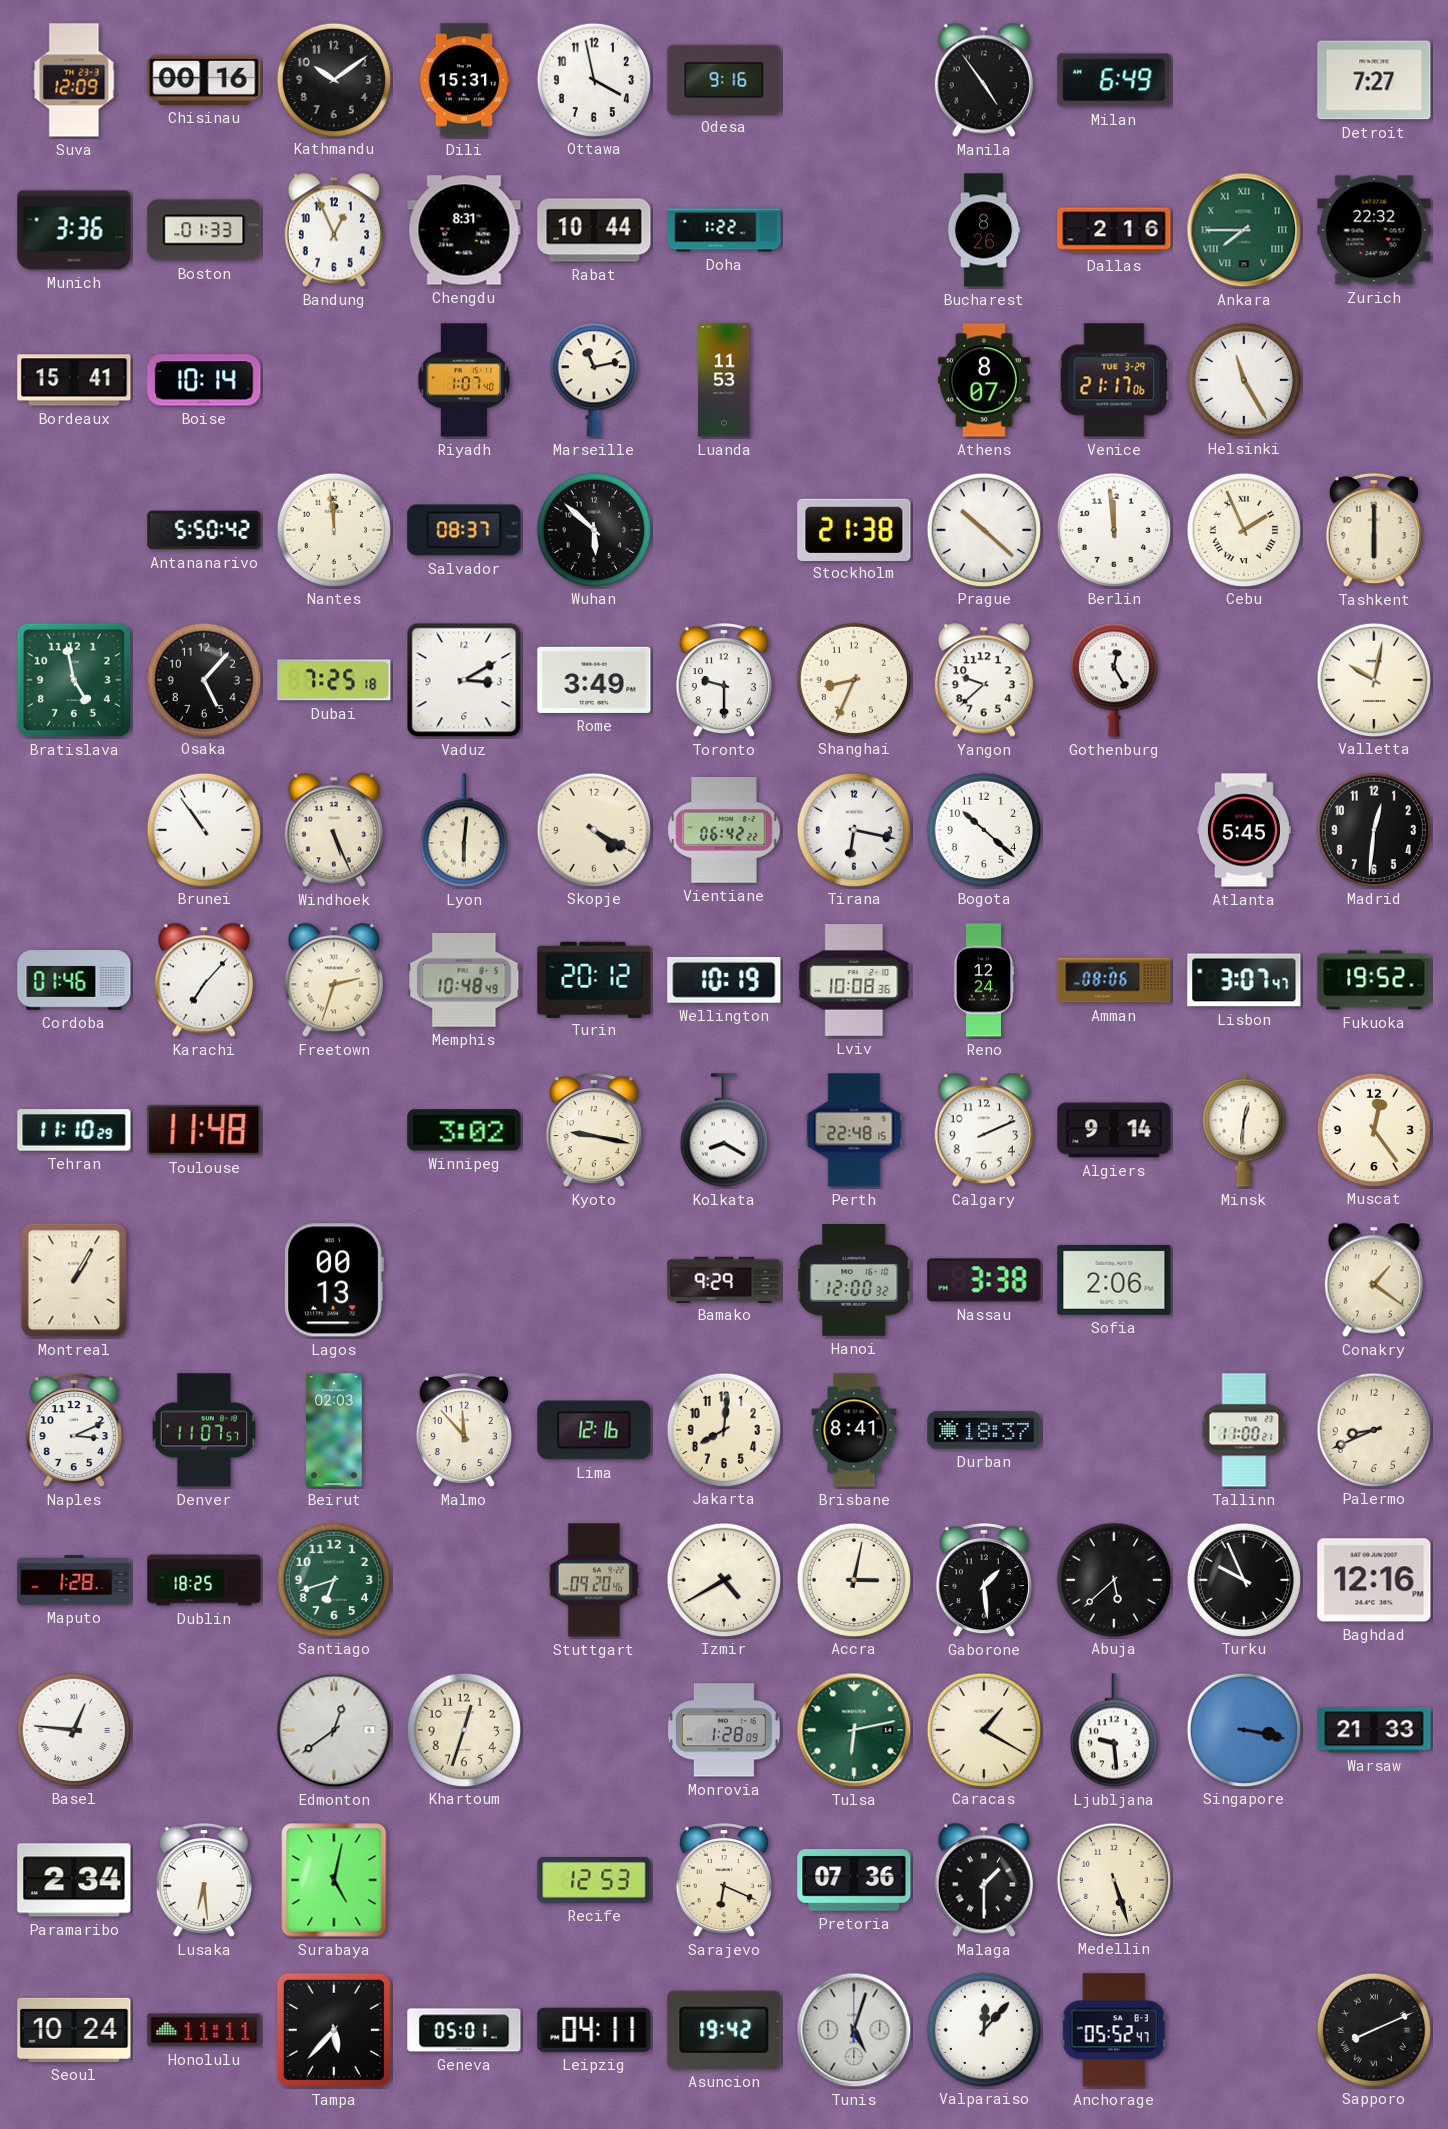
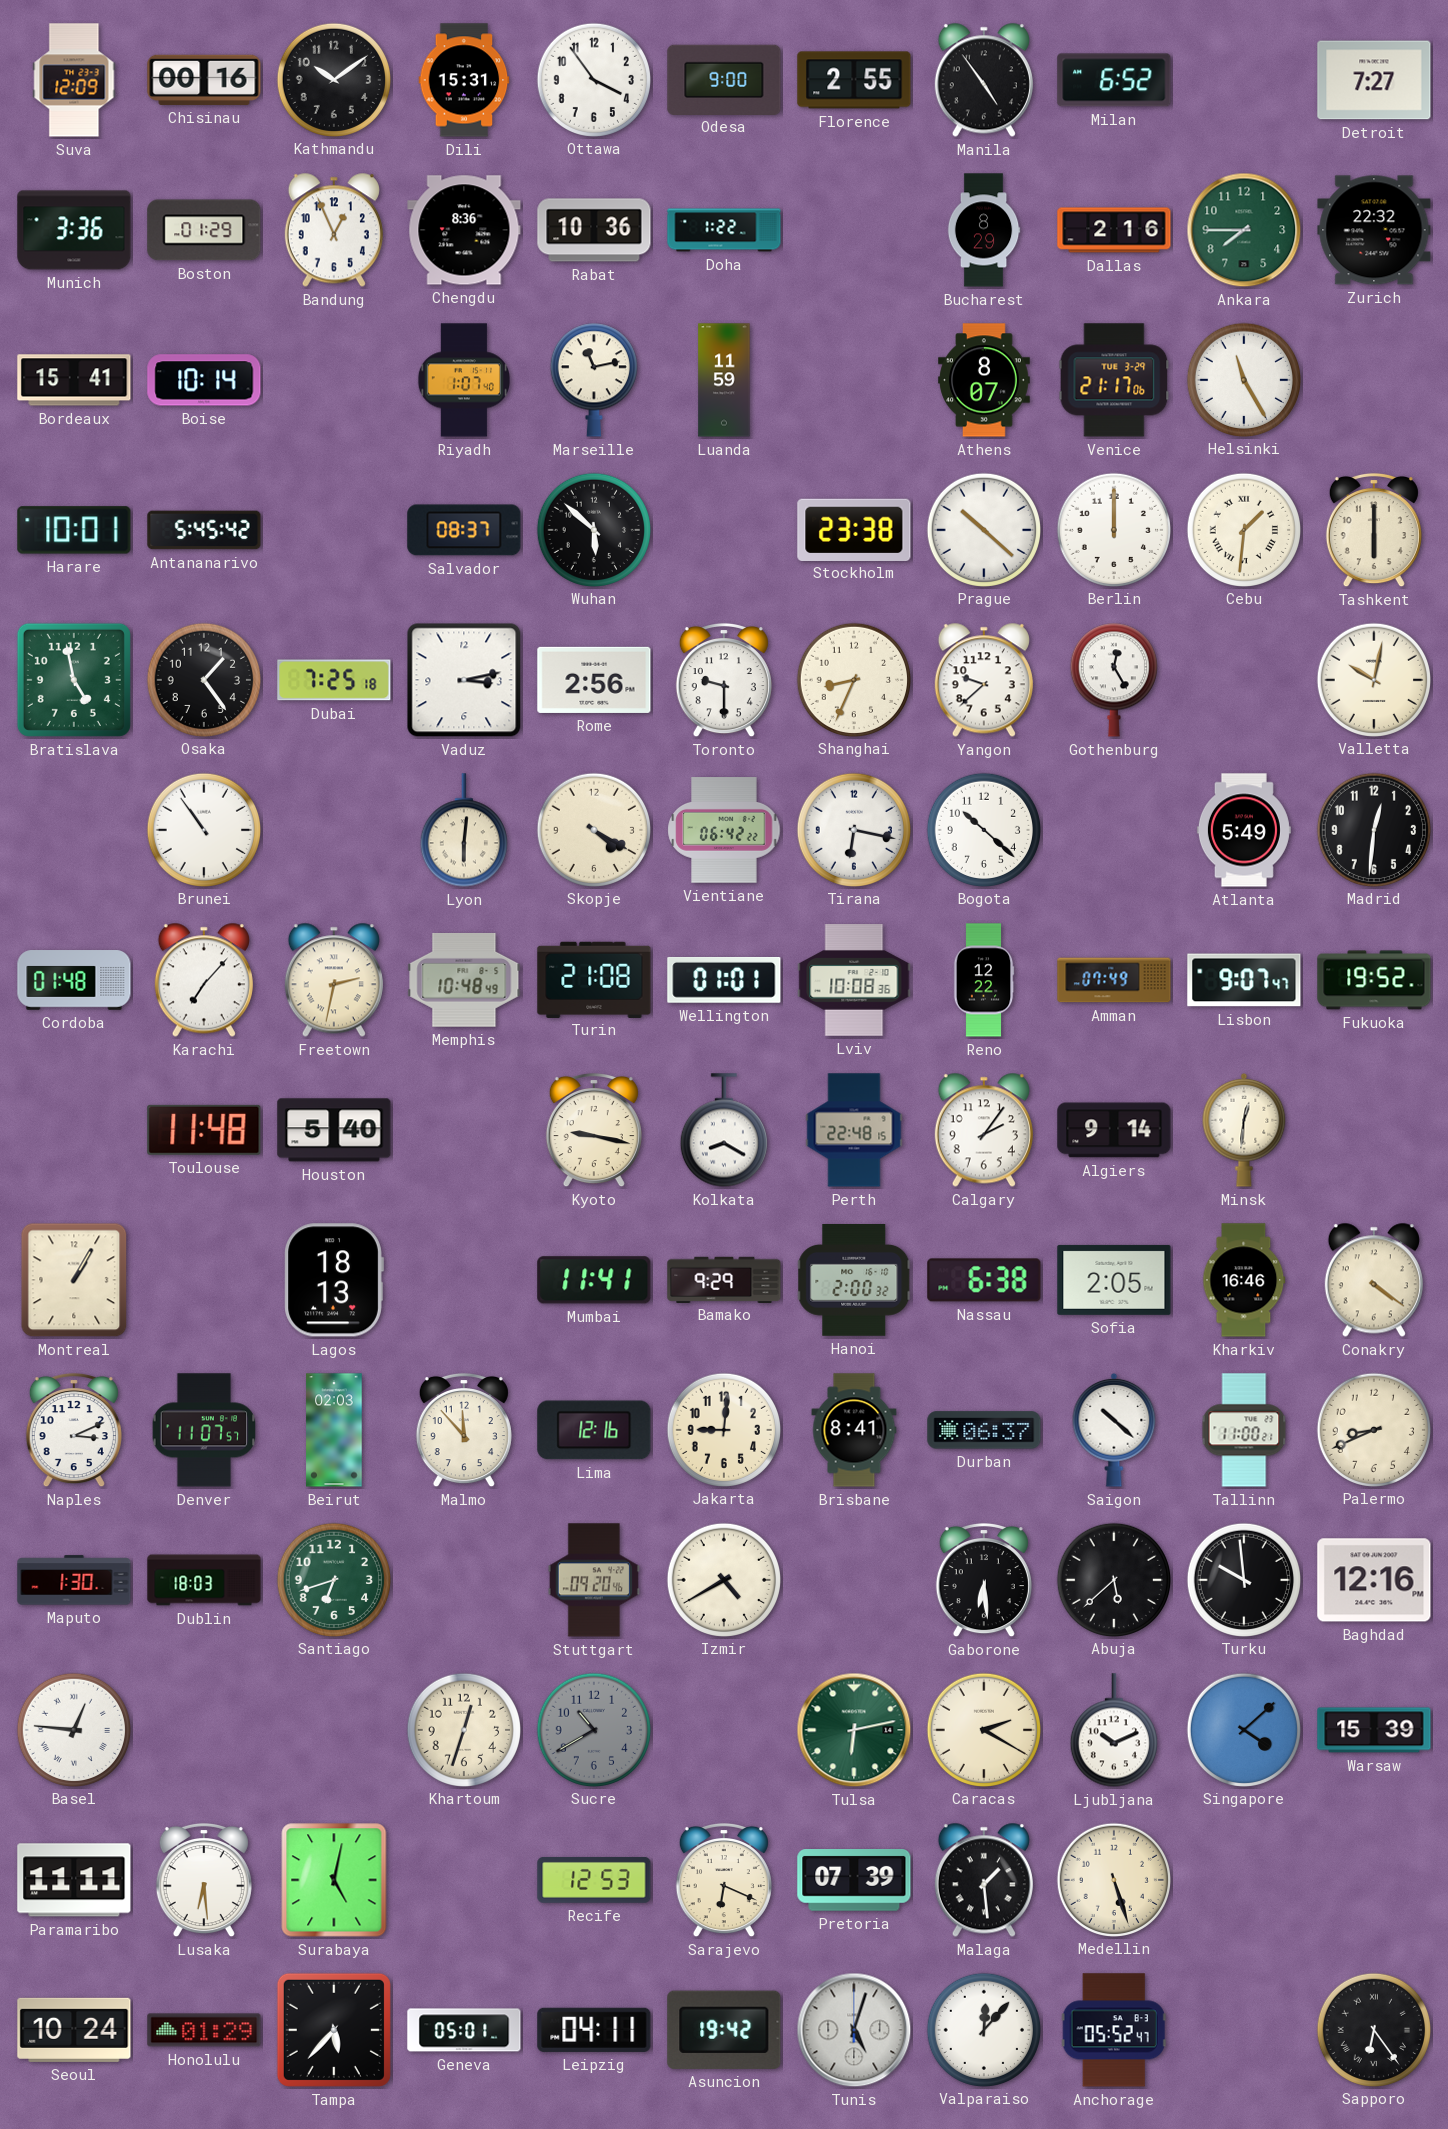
Ottawa: 3:58 -> 3:54 (593, 79)
Odesa: 9:16 -> 9:00 (724, 79)
Florence: none -> 2:55 (854, 80)
Milan: 6:49 -> 6:52 (1114, 80)
Boston: 01:33 -> 01:29 (204, 230)
Chengdu: 8:31 -> 8:36 (464, 230)
Rabat: 10:44 -> 10:36 (594, 230)
Bucharest: 8:26 -> 8:29 (984, 230)
Ankara numerals: Roman -> Arabic (1244, 230)
Luanda: 11:53 -> 11:59 (724, 380)
Harare: none -> 10:01 (74, 530)
Antananarivo: 5:50 -> 5:45 (204, 530)
Nantes: 11:59 -> none (333, 529)
Stockholm: 21:38 -> 23:38 (854, 529)
Berlin: 11:59 -> 12:00 (1113, 529)
Cebu: 1:56 -> 1:31 (1243, 529)
Osaka: 5:07 -> 1:24 (203, 679)
Vaduz: 3:10 -> 3:13 (464, 680)
Rome: 3:49 -> 2:56 (594, 680)
Windhoek: 5:26 -> none (334, 830)
Atlanta: 5:45 -> 5:49 (1244, 830)
Cordoba: 01:46 -> 01:48 (74, 980)
Freetown: 2:33 -> 2:32 (334, 980)
Turin: 20:12 -> 21:08 (594, 979)
Wellington: 10:19 -> 01:01 (724, 980)
Reno: 12:24 -> 12:22 (984, 980)
Amman: 08:06 -> 07:49 (1114, 980)
Lisbon: 3:07 -> 9:07 (1244, 980)
Tehran: 11:10 -> none (74, 1130)
Houston: none -> 5:40 (334, 1130)
Winnipeg: 3:02 -> none (464, 1130)
Calgary: 2:11 -> 2:06 (984, 1130)
Muscat: 12:24 -> none (1373, 1129)
Lagos: 00:13 -> 18:13 (334, 1280)
Mumbai: none -> 11:41 (594, 1280)
Hanoi: 12:00 -> 2:00 (854, 1280)
Nassau: 3:38 -> 6:38 (984, 1280)
Sofia: 2:06 -> 2:05 (1114, 1280)
Kharkiv: none -> 16:46 (1244, 1280)
Conakry: 1:21 -> 4:21 (1374, 1280)
Jakarta: 8:01 -> 9:01 (723, 1429)
Durban: 18:37 -> 06:37 (984, 1430)
Saigon: none -> 10:22 (1114, 1430)
Maputo: 1:28 -> 1:30 (74, 1580)
Dublin: 18:25 -> 18:03 (204, 1580)
Accra: 3:02 -> none (853, 1579)
Gaborone: 1:29 -> 6:29 (984, 1580)
Turku: 9:56 -> 9:59 (1243, 1579)
Edmonton: 12:39 -> none (334, 1730)
Sucre: none -> 10:40 (593, 1729)
Monrovia: 1:28 -> none (724, 1730)
Caracas: 1:20 -> 2:20 (983, 1729)
Ljubljana: 9:29 -> 10:11 (1114, 1730)
Singapore: 3:17 -> 4:08 (1243, 1729)
Warsaw: 21:33 -> 15:39 (1374, 1730)
Paramaribo: 2:34 -> 11:11 (74, 1880)
Pretoria: 07:36 -> 07:39 (854, 1880)
Malaga: 1:30 -> 1:29 (984, 1880)
Honolulu: 11:11 -> 01:29 (204, 2030)
Sapporo: 8:11 -> 6:24 (1373, 2029)
